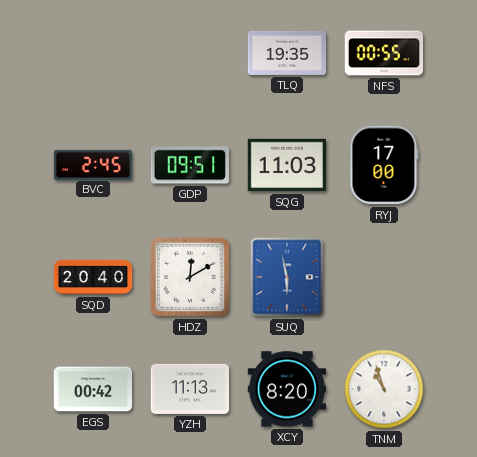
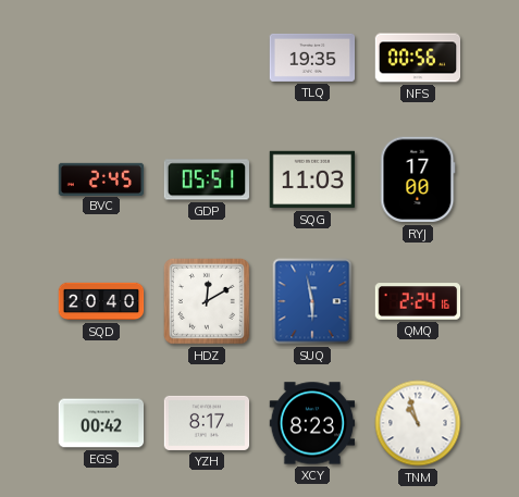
NFS: 00:55 -> 00:56 (418, 58)
GDP: 09:51 -> 05:51 (207, 179)
QMQ: none -> 2:24 (418, 301)
YZH: 11:13 -> 8:17 (207, 423)
XCY: 8:20 -> 8:23 (312, 423)
